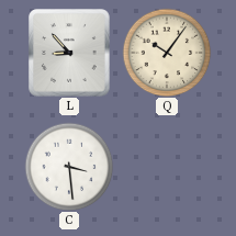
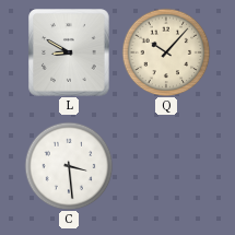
L: 8:53 -> 8:50 (70, 52)
Q: 10:06 -> 10:07 (166, 52)
